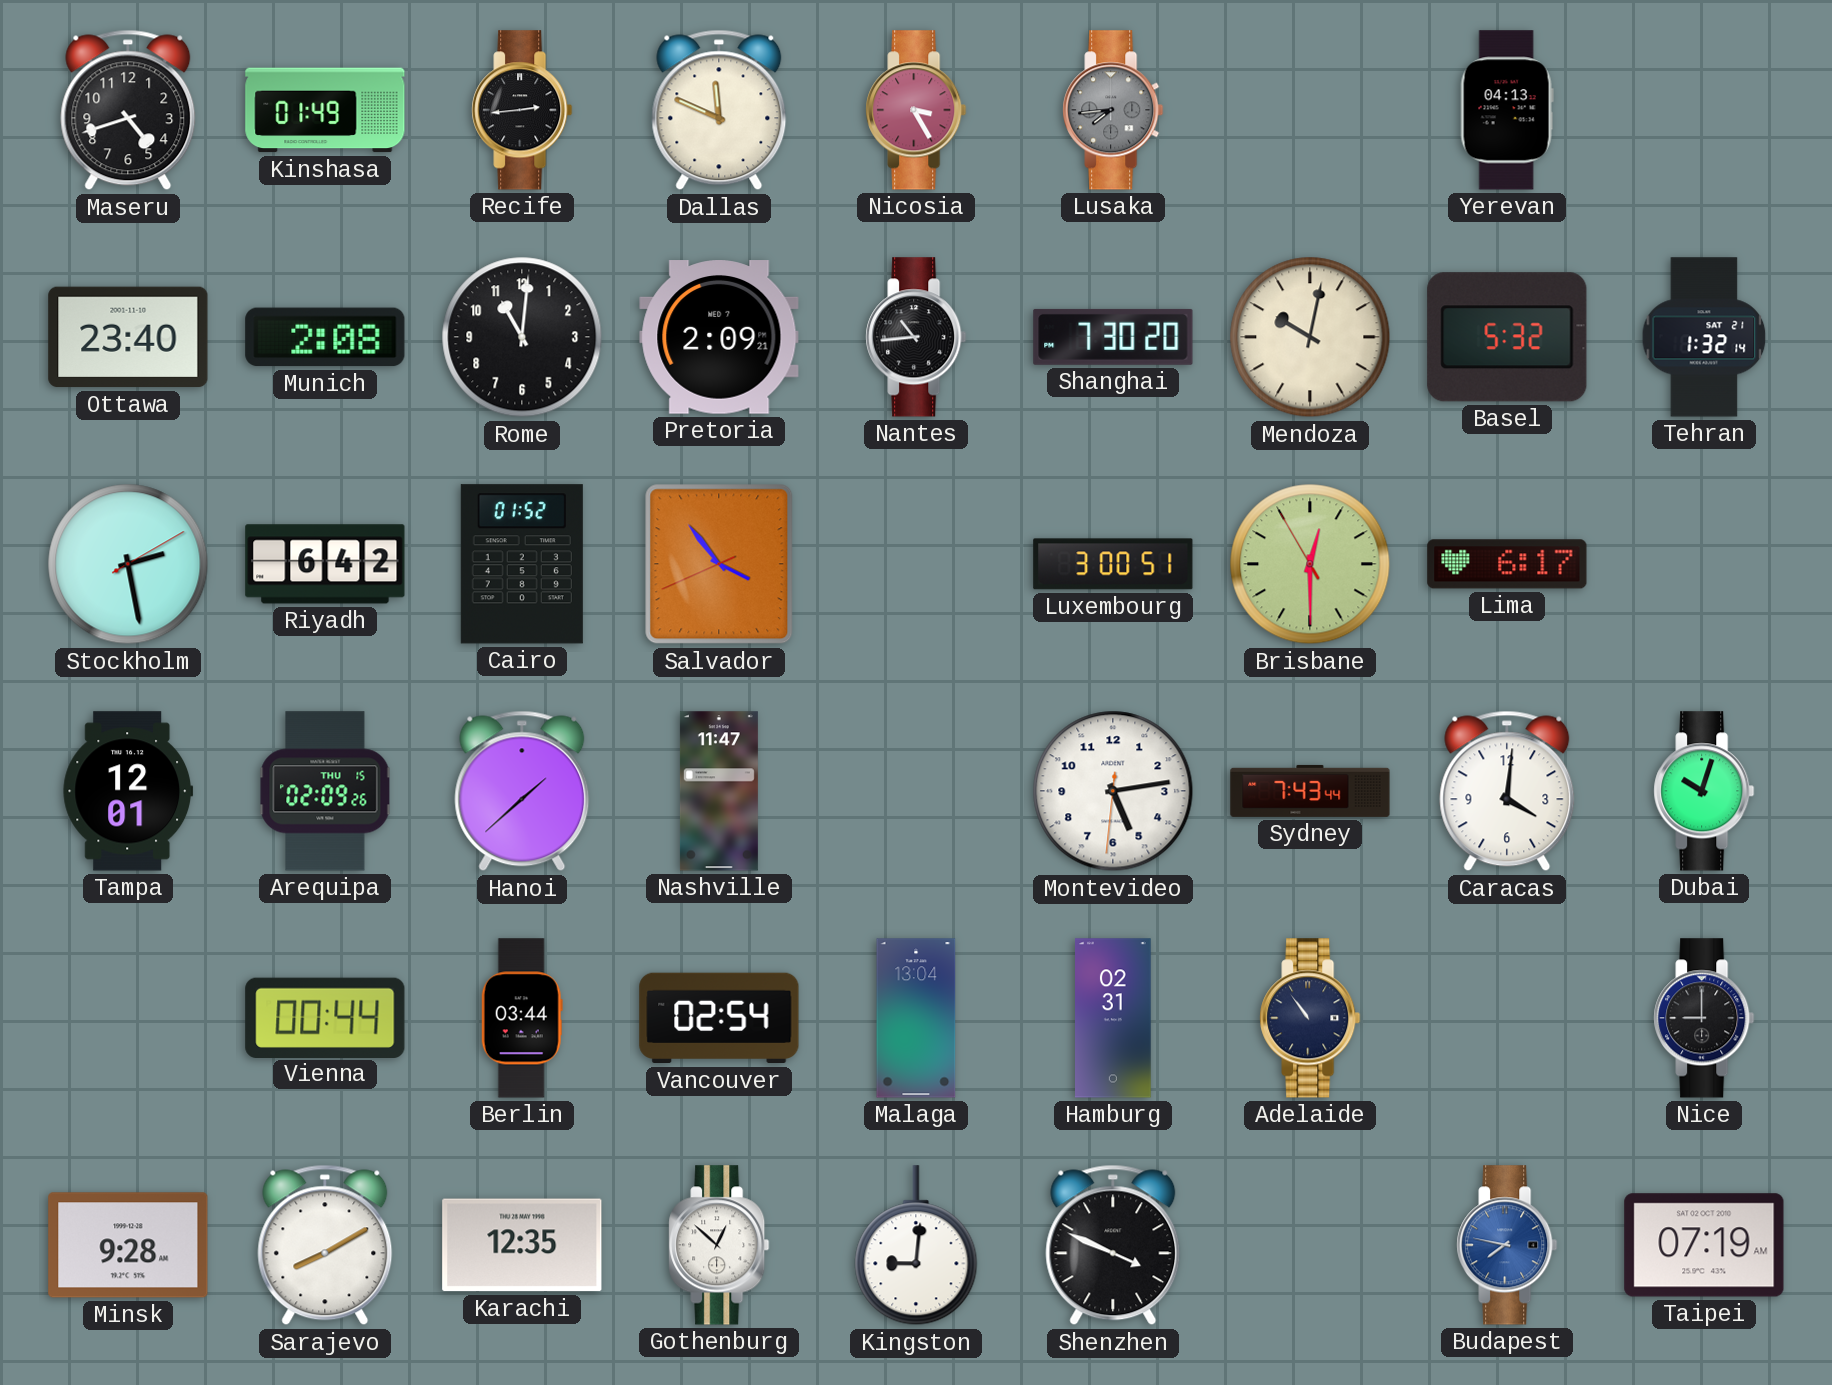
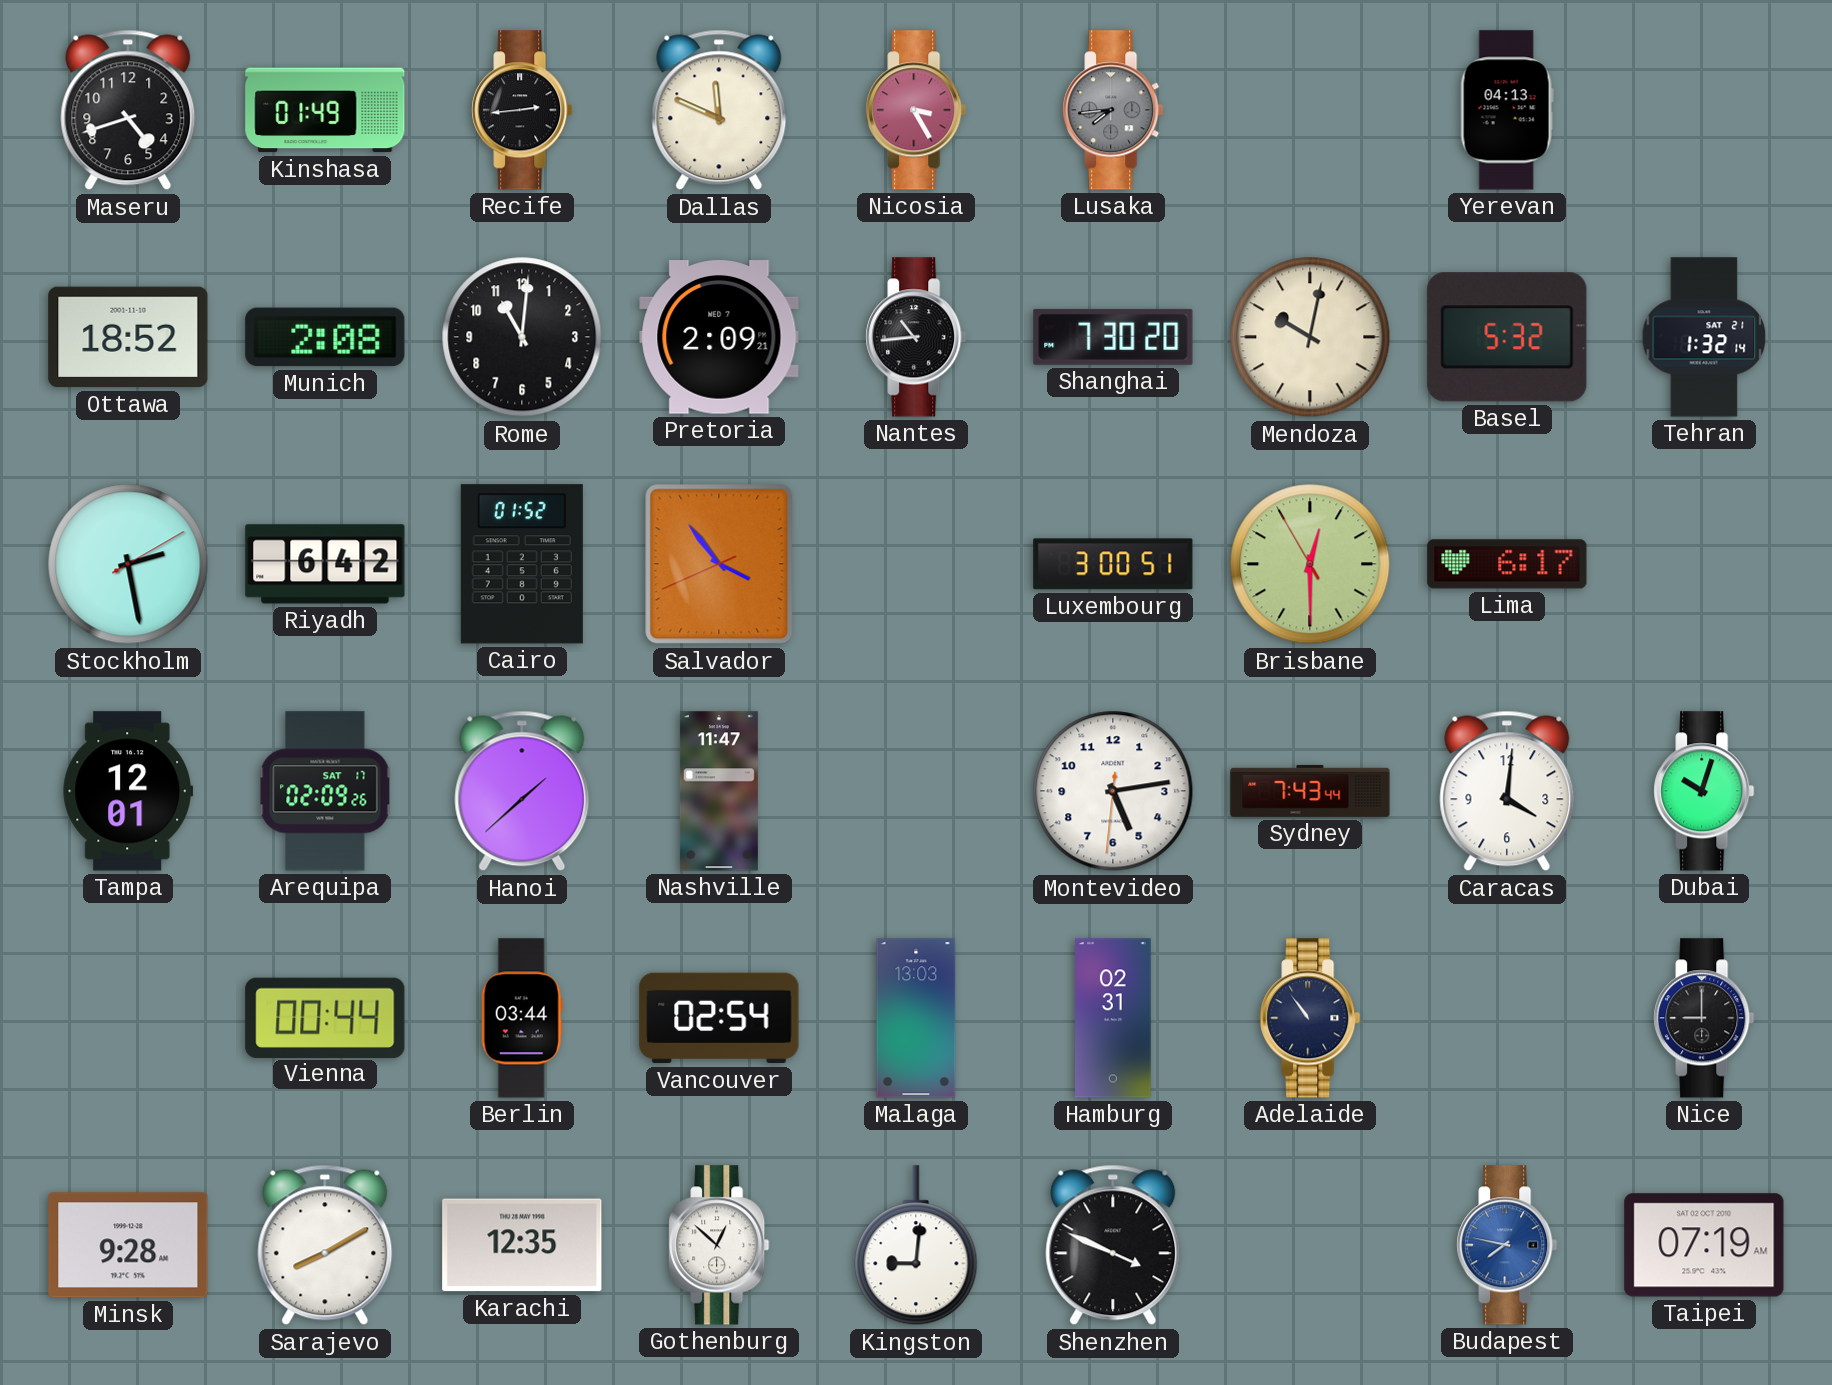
Ottawa: 23:40 -> 18:52 (128, 337)
Arequipa date: THU 15 -> SAT 17 (325, 791)
Malaga: 13:04 -> 13:03 (916, 1018)
